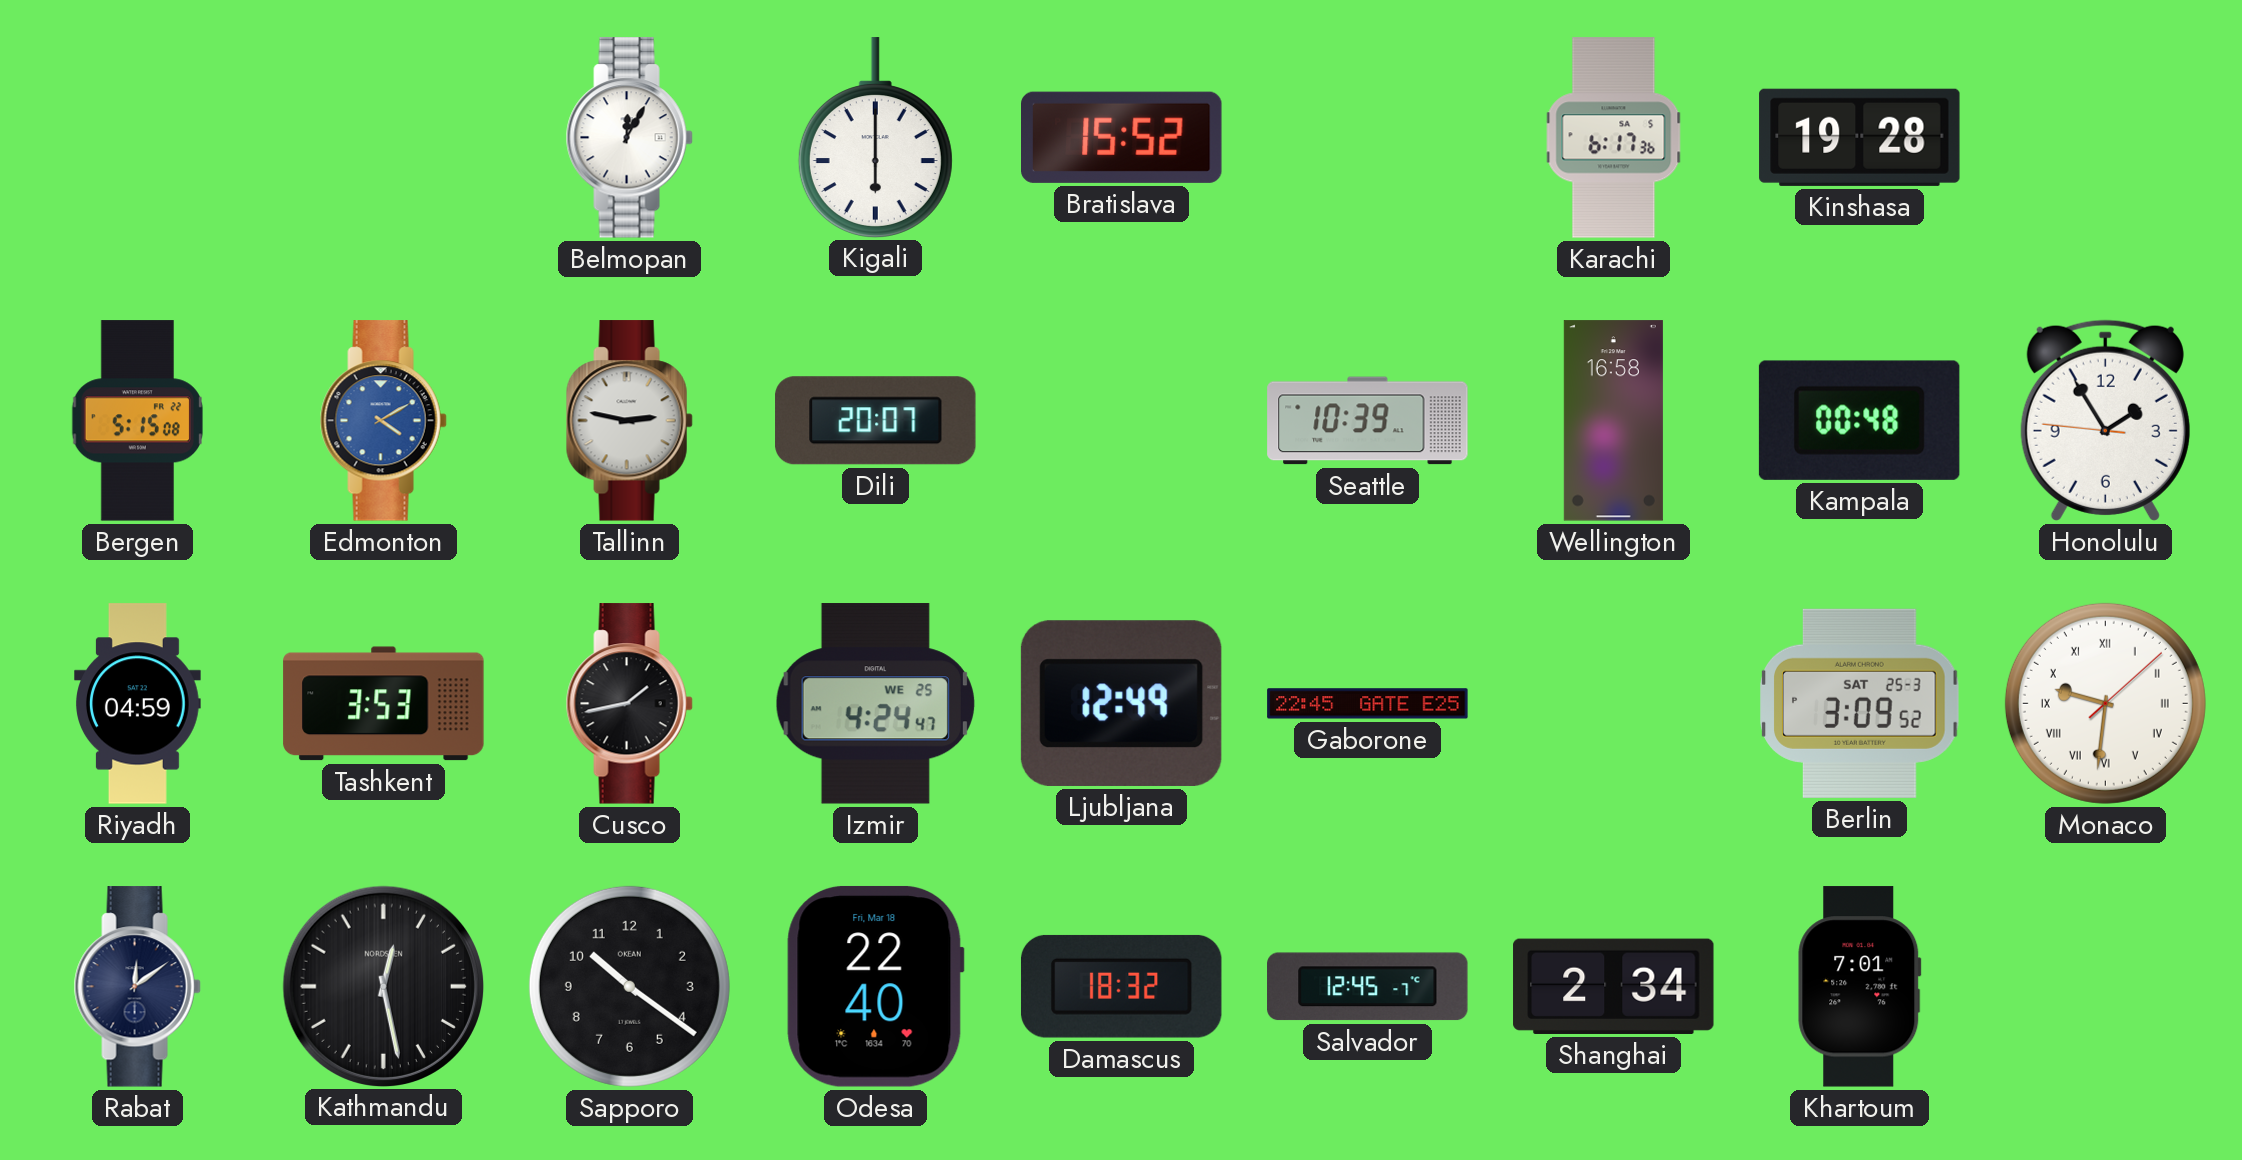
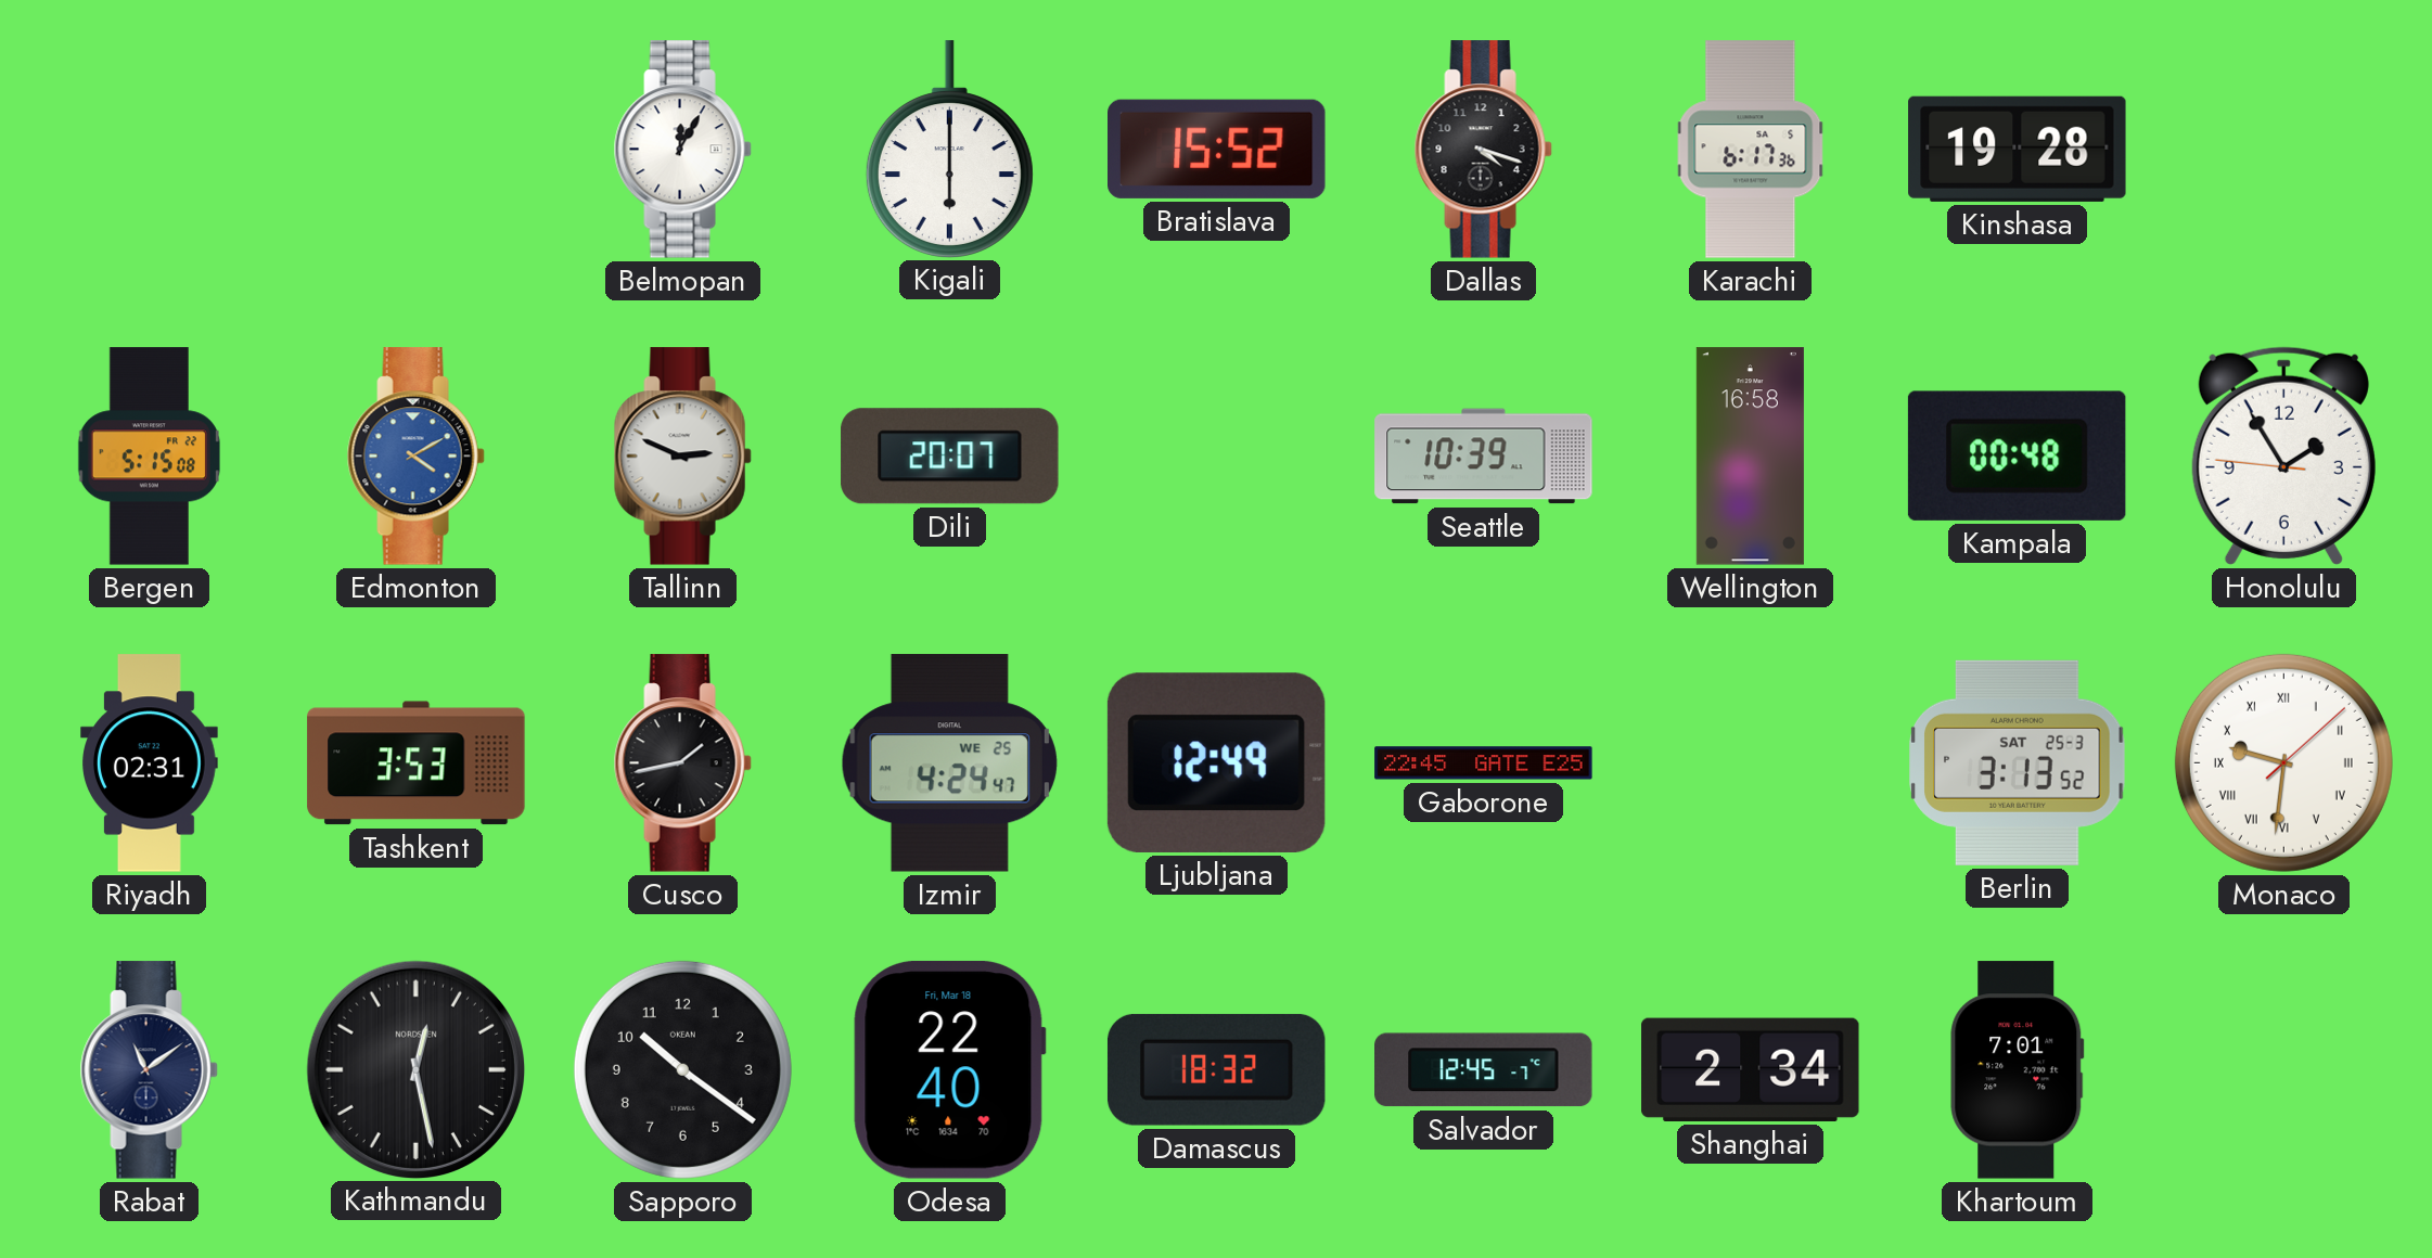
Dallas: none -> 4:18 (1483, 150)
Tallinn: 2:47 -> 2:49 (682, 457)
Riyadh: 04:59 -> 02:31 (150, 763)
Berlin: 3:09 -> 3:13 (2018, 762)
Rabat: 12:09 -> 11:09 (149, 1070)
